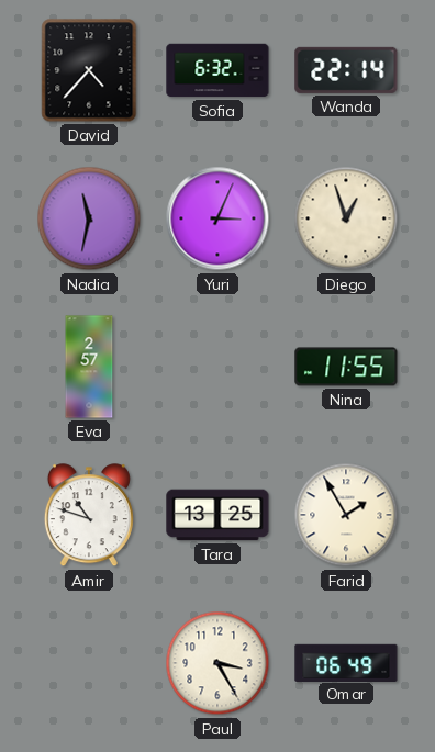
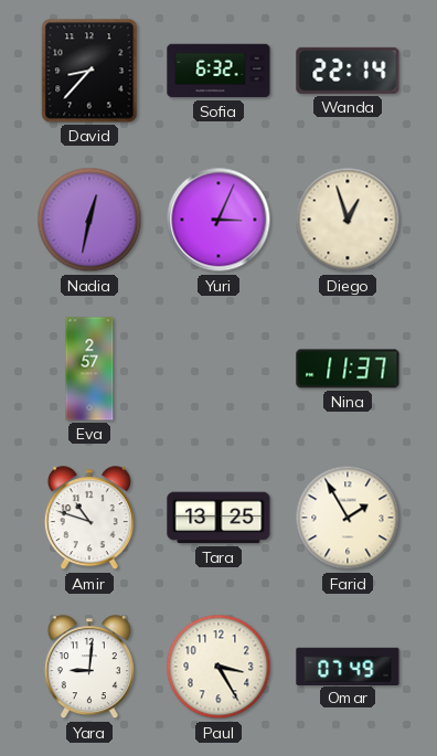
David: 4:37 -> 8:37 (89, 71)
Nadia: 11:32 -> 12:32 (89, 220)
Nina: 11:55 -> 11:37 (348, 369)
Yara: none -> 9:01 (89, 668)
Omar: 06:49 -> 07:49 (348, 666)
